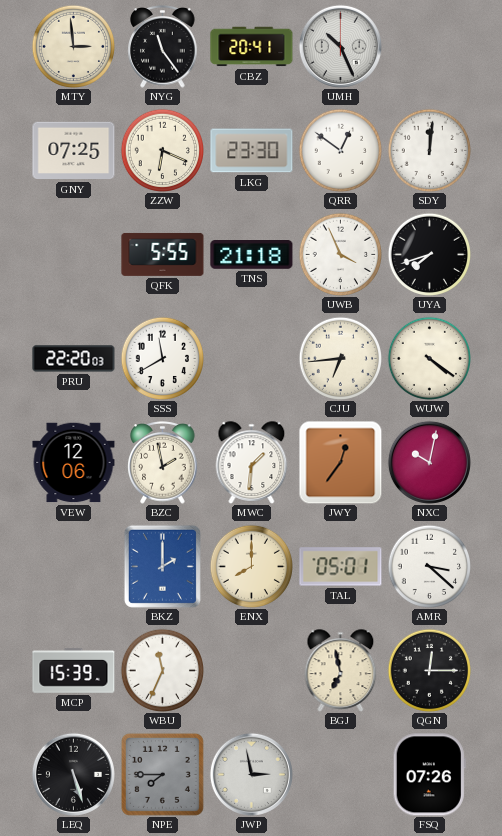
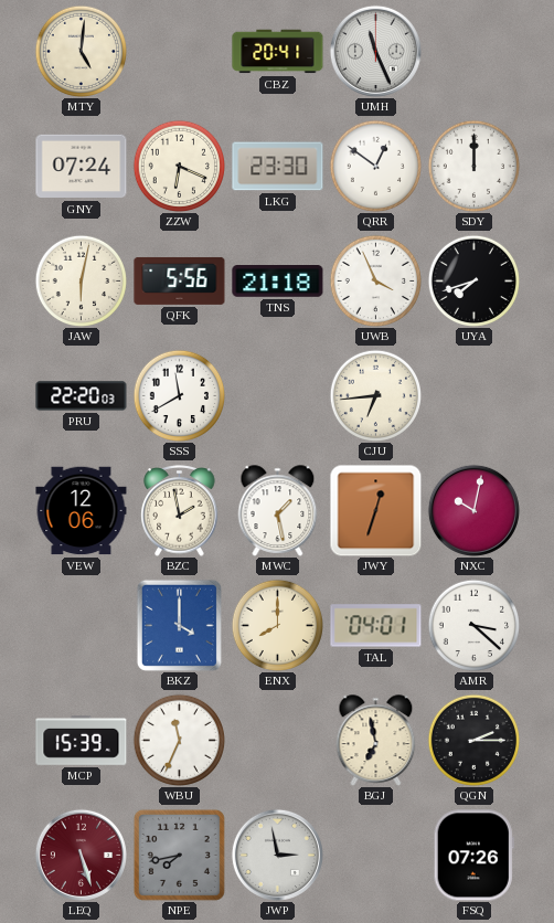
MTY: 2:59 -> 5:01 (81, 51)
NYG: 11:24 -> none (163, 47)
UMH: 10:26 -> 11:26 (375, 51)
GNY: 07:25 -> 07:24 (82, 167)
SDY: 12:01 -> 12:00 (473, 166)
JAW: none -> 6:02 (81, 280)
QFK: 5:55 -> 5:56 (180, 280)
WUW: 4:21 -> none (429, 358)
MWC: 1:31 -> 1:28 (278, 511)
JWY: 12:36 -> 12:33 (375, 510)
BKZ: 2:00 -> 4:00 (179, 625)
TAL: 05:01 -> 04:01 (376, 626)
QGN: 12:15 -> 2:15 (473, 740)
LEQ dial: black -> burgundy (81, 855)
NPE: 7:45 -> 7:43 (179, 855)
